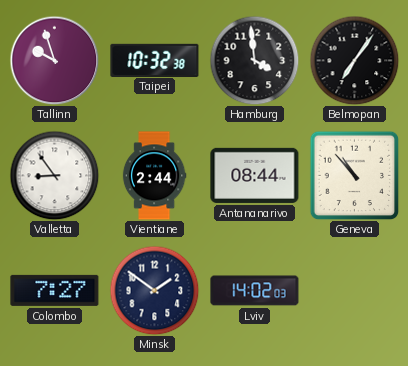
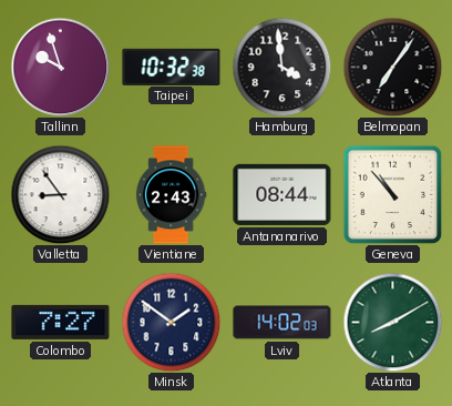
Vientiane: 2:44 -> 2:43 (171, 195)
Atlanta: none -> 8:10 (392, 322)
